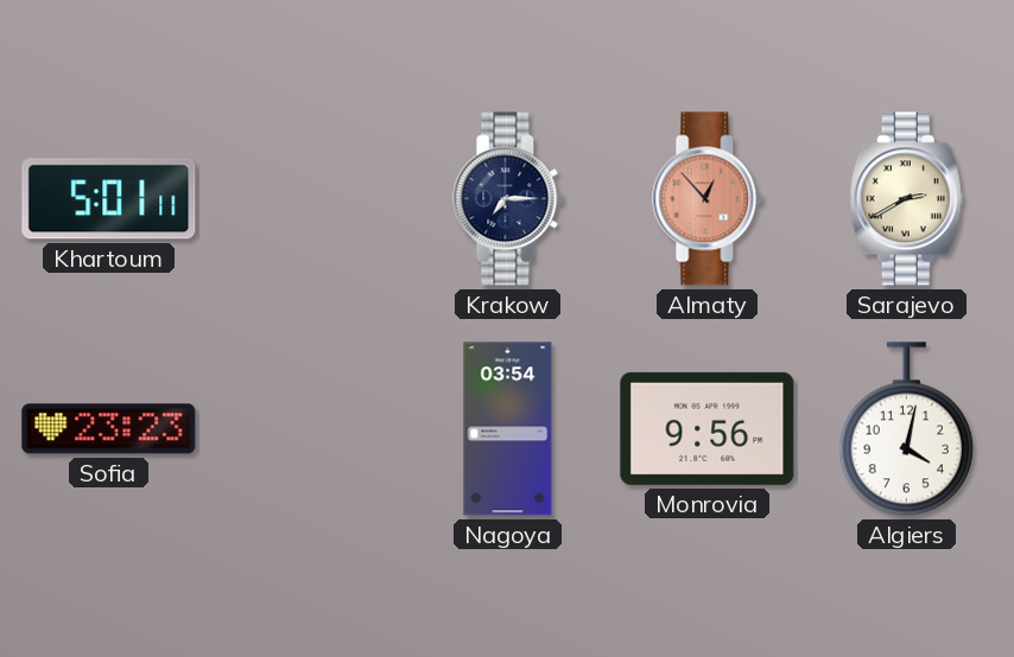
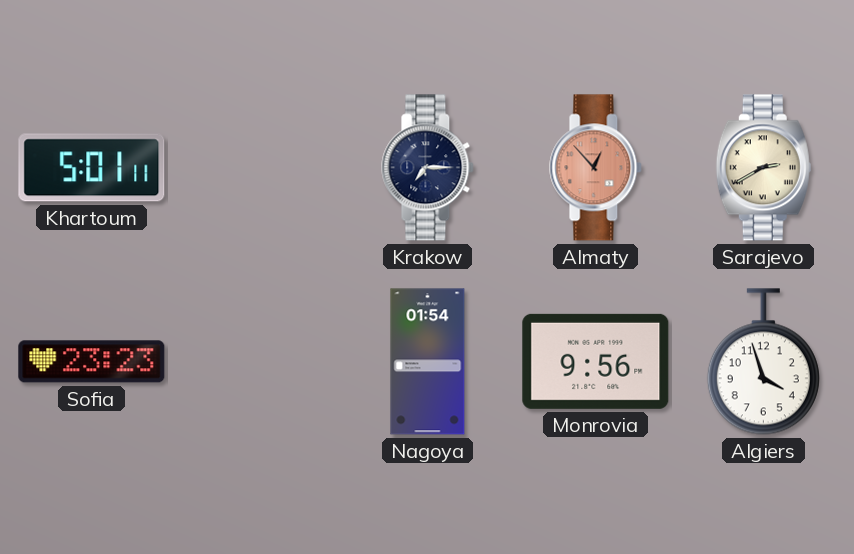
Nagoya: 03:54 -> 01:54 (428, 362)
Algiers: 4:02 -> 3:57 (763, 362)
